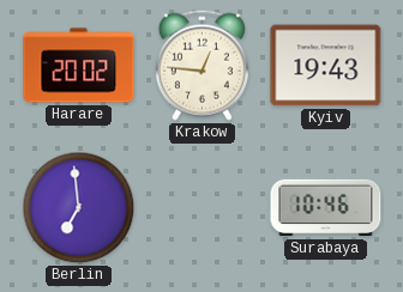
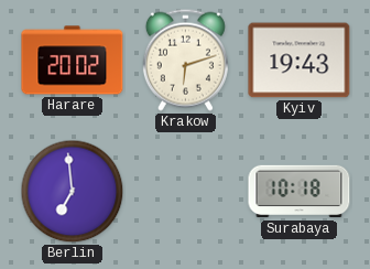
Krakow: 12:46 -> 6:12 (185, 60)
Surabaya: 10:46 -> 10:18 (300, 192)
